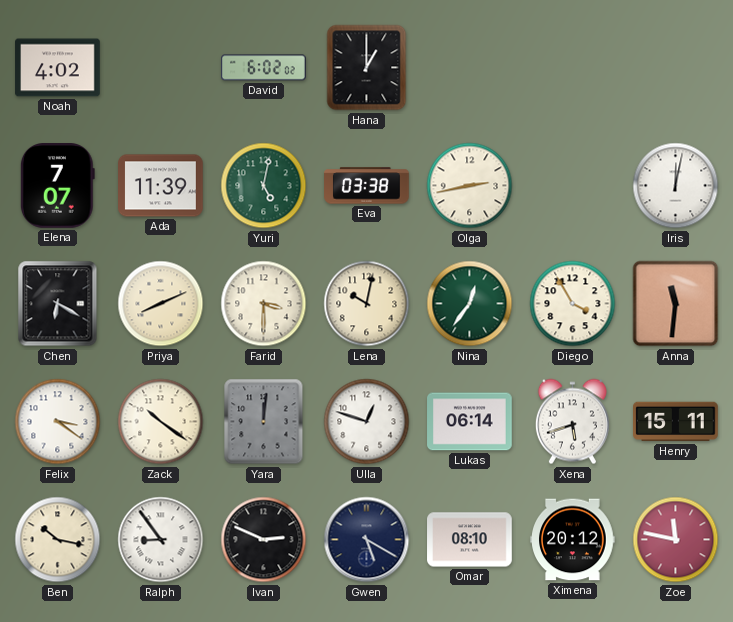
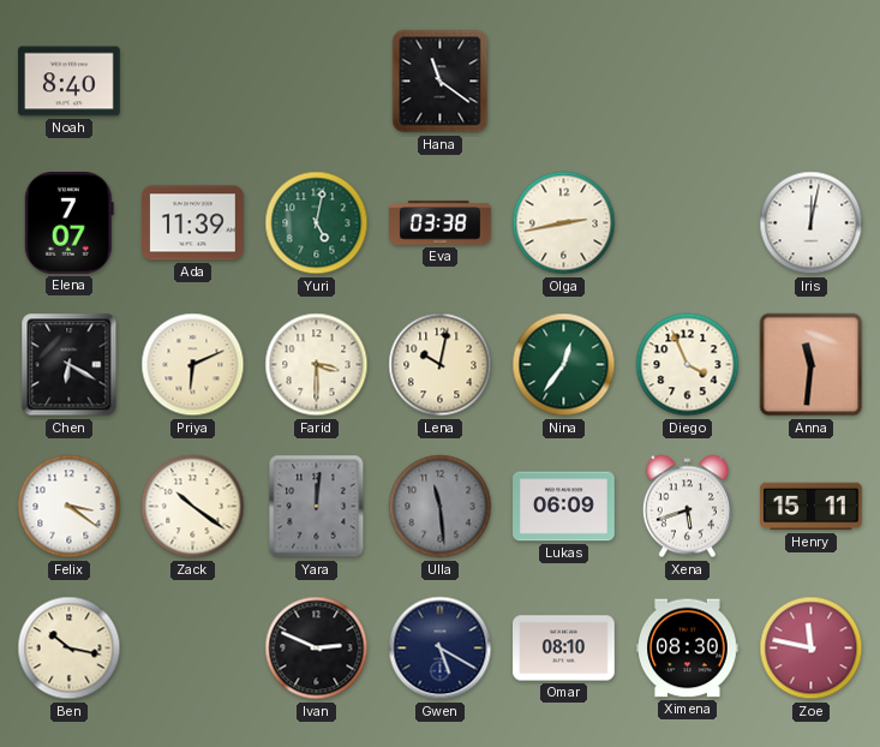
Noah: 4:02 -> 8:40 (70, 82)
David: 6:02 -> none (264, 68)
Hana: 1:00 -> 11:21 (441, 82)
Priya: 8:11 -> 6:11 (193, 365)
Diego: 3:55 -> 3:56 (688, 365)
Ulla: 12:48 -> 11:29 (441, 507)
Ulla dial: white -> grey (441, 507)
Lukas: 06:14 -> 06:09 (564, 507)
Ralph: 8:54 -> none (161, 540)
Ximena: 20:12 -> 08:30 (688, 649)
